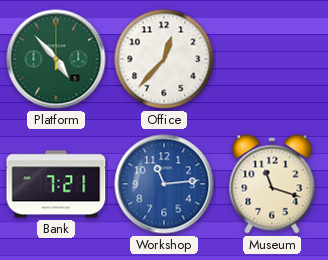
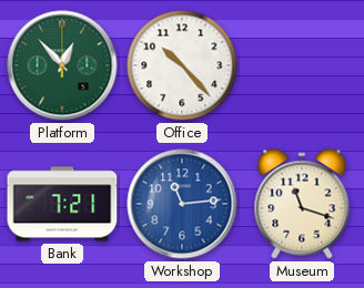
Platform: 4:53 -> 12:53 (62, 65)
Office: 12:37 -> 10:23 (182, 65)
